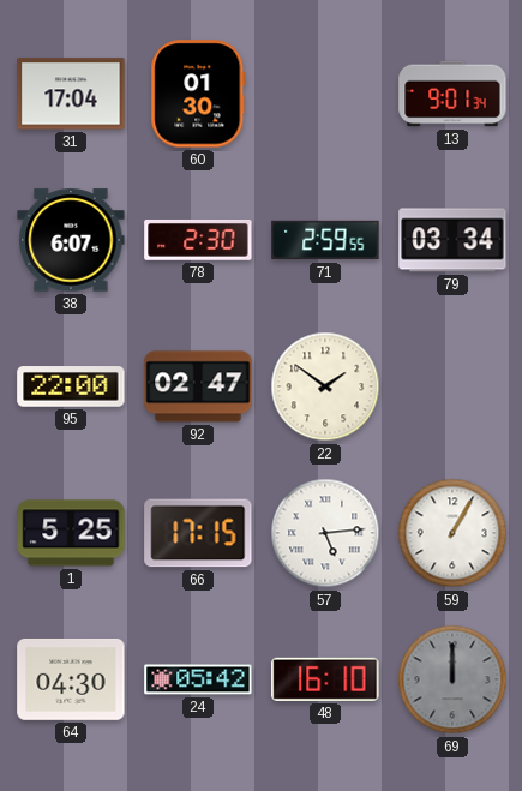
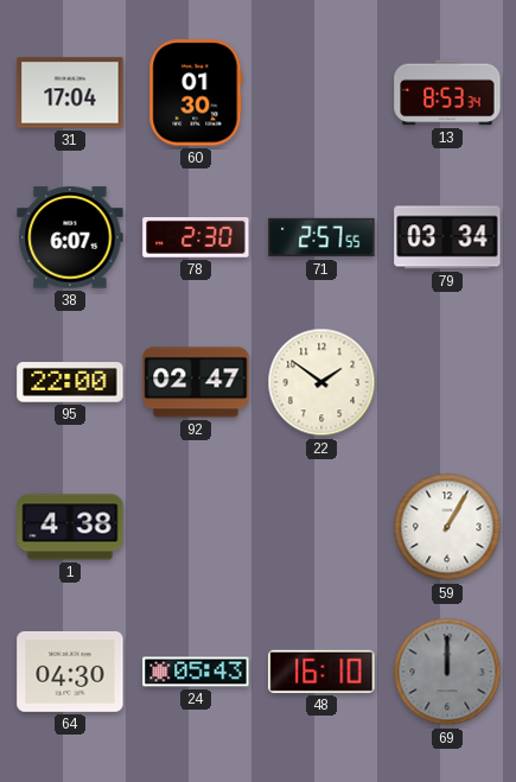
13: 9:01 -> 8:53 (447, 93)
71: 2:59 -> 2:57 (321, 237)
1: 5:25 -> 4:38 (70, 527)
66: 17:15 -> none (198, 533)
57: 5:14 -> none (325, 533)
24: 05:42 -> 05:43 (196, 672)
